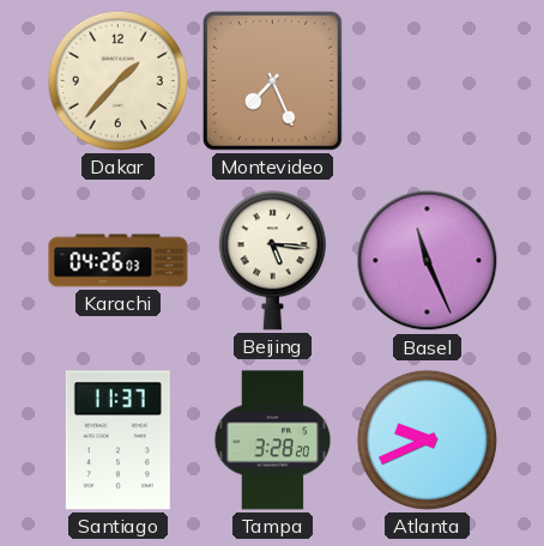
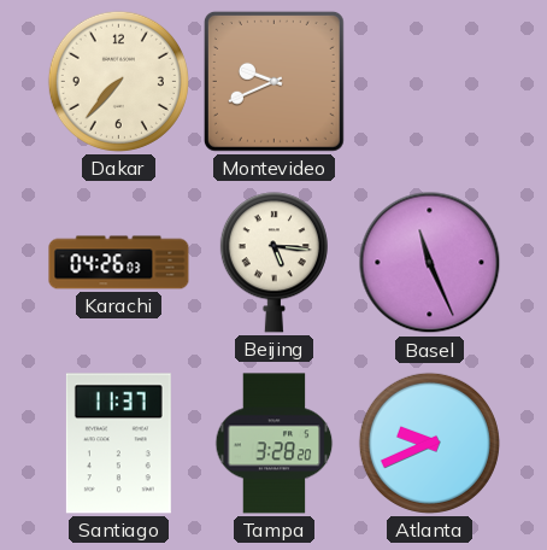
Dakar: 1:37 -> 7:37 (118, 81)
Montevideo: 7:26 -> 9:41 (273, 81)
